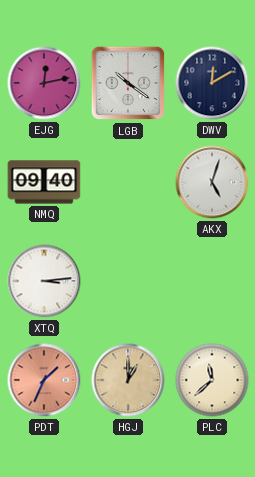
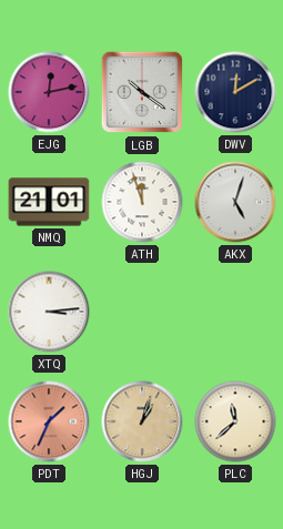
NMQ: 09:40 -> 21:01 (49, 202)
ATH: none -> 11:57 (142, 202)
HGJ: 1:00 -> 1:03 (142, 421)
